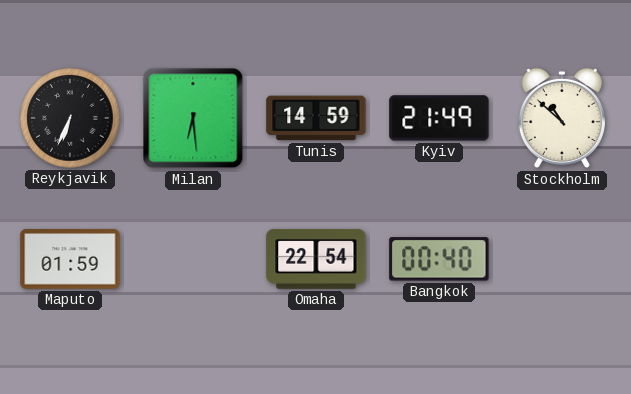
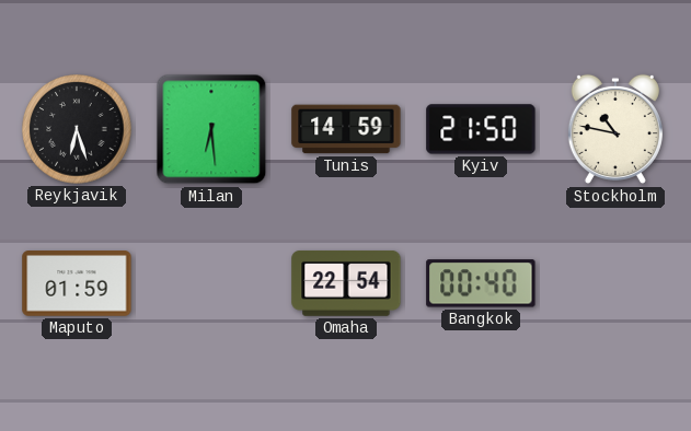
Reykjavik: 6:34 -> 6:27 (77, 129)
Kyiv: 21:49 -> 21:50 (481, 129)
Stockholm: 10:52 -> 10:47 (615, 129)
